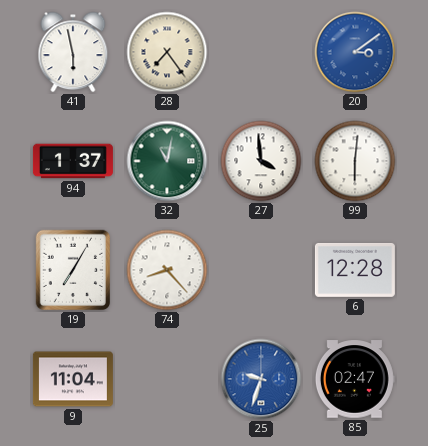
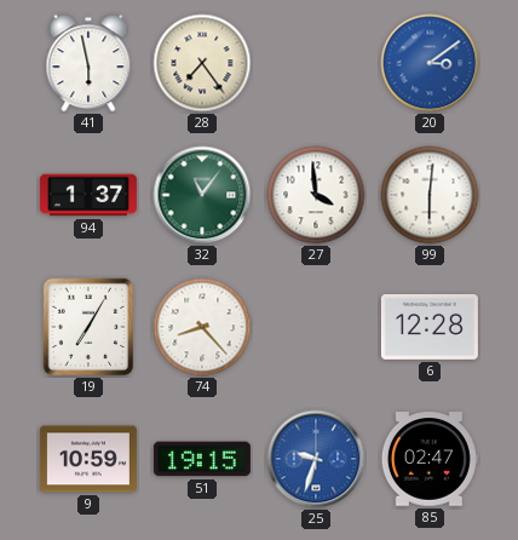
32: 11:02 -> 11:06 (202, 195)
9: 11:04 -> 10:59 (88, 459)
51: none -> 19:15 (202, 459)
